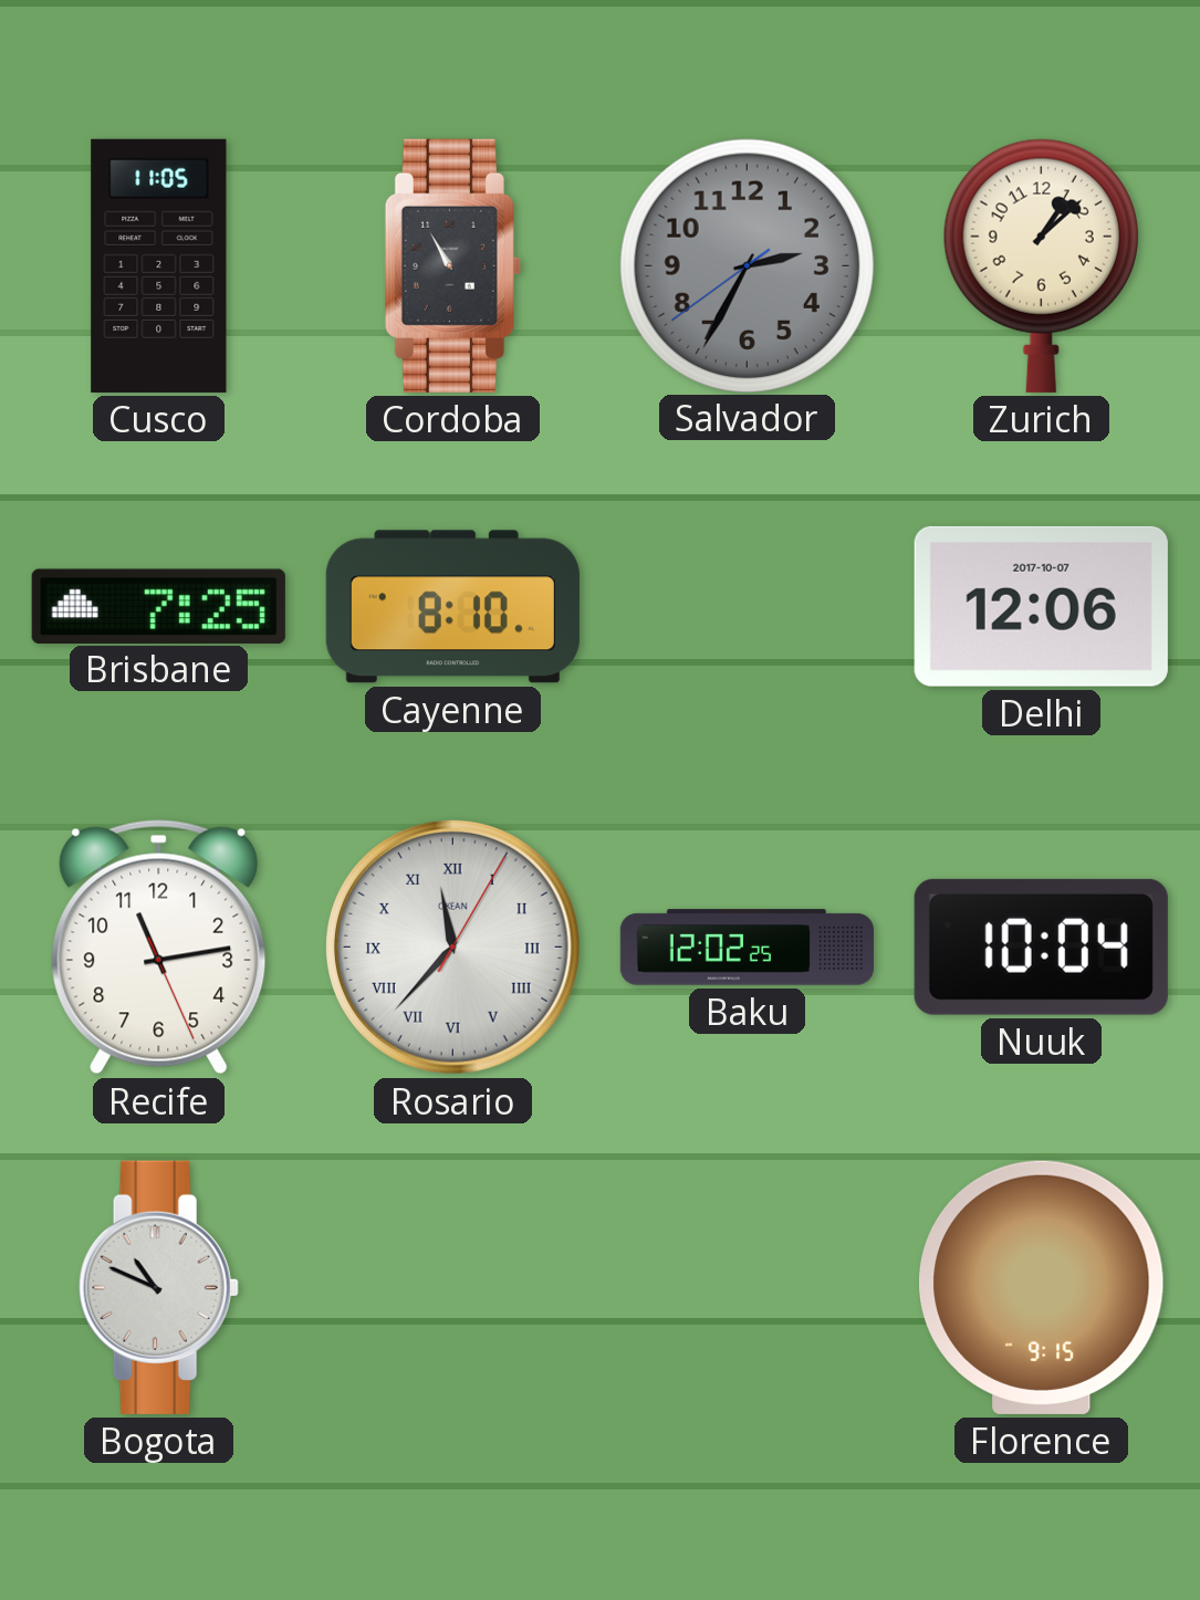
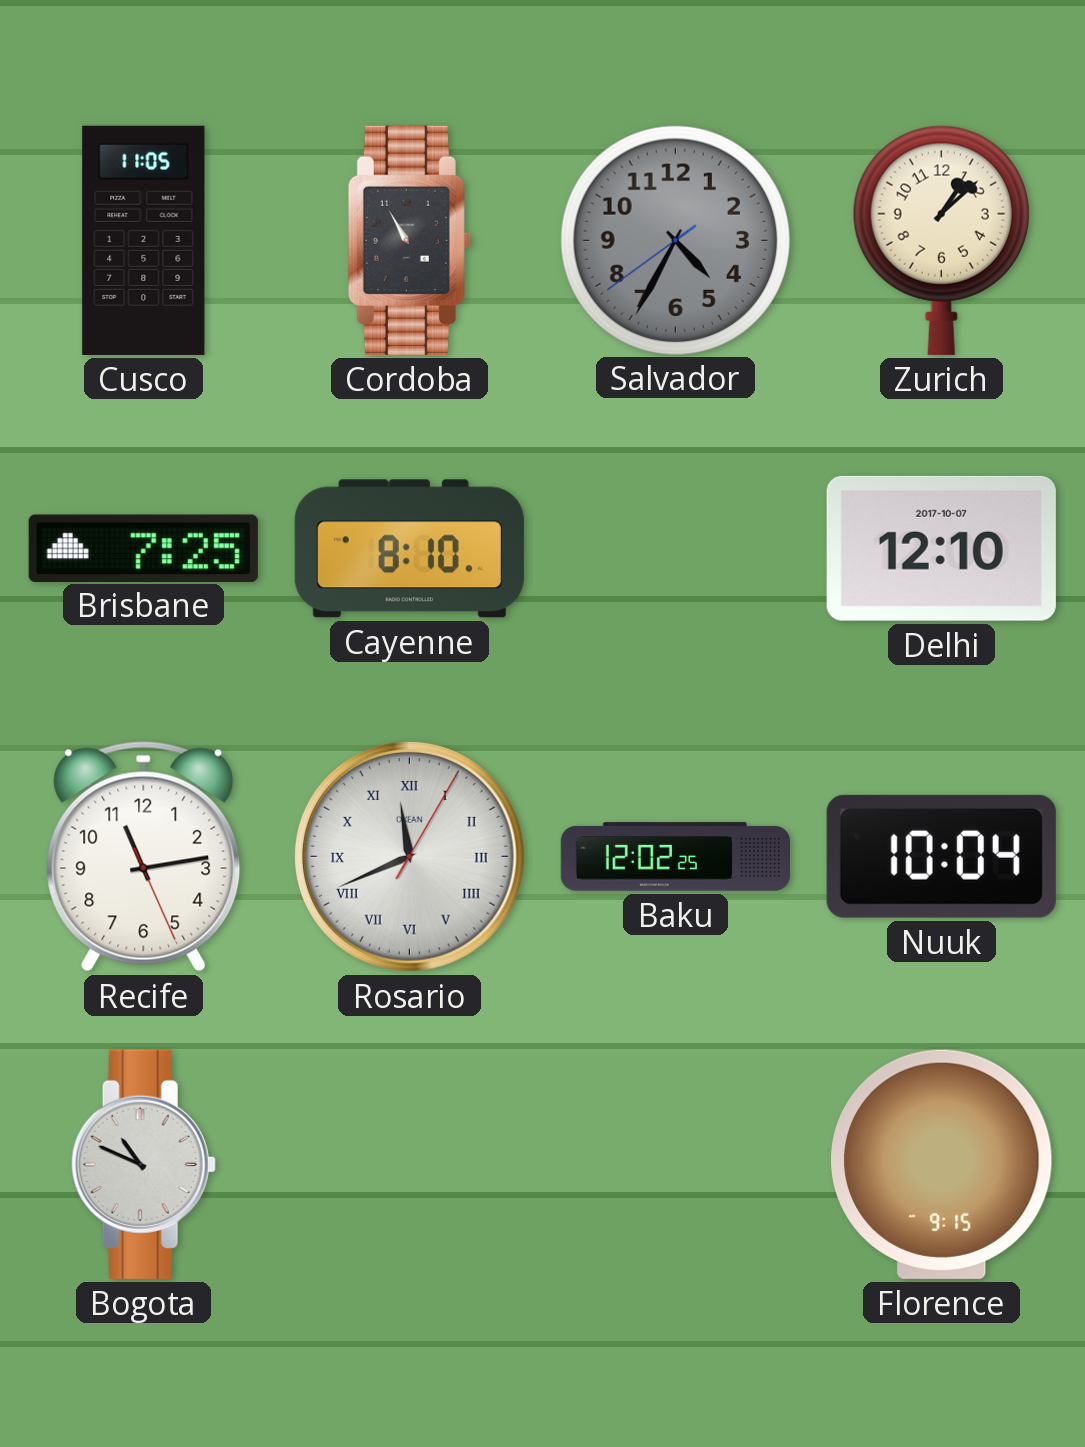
Salvador: 2:34 -> 4:34 (675, 240)
Delhi: 12:06 -> 12:10 (941, 548)
Rosario: 11:37 -> 11:41 (409, 856)
